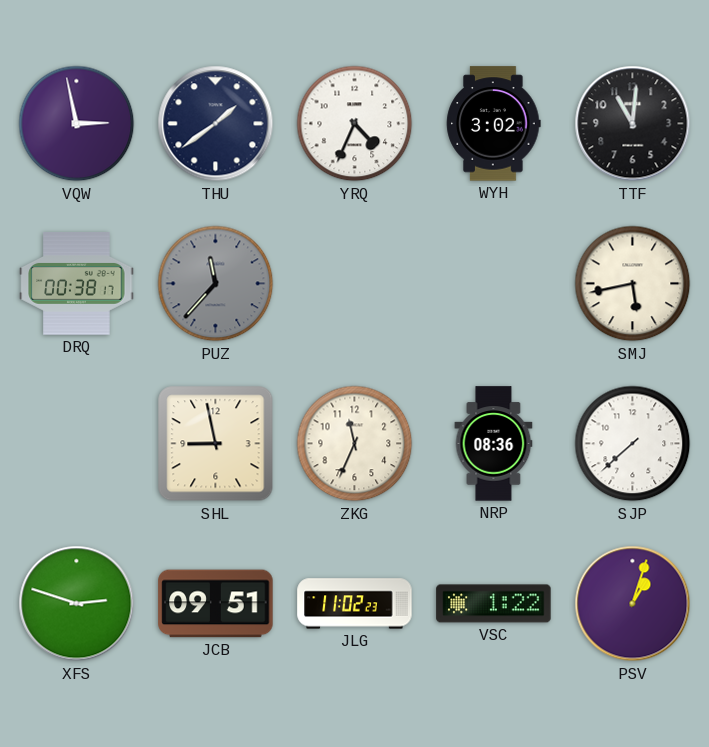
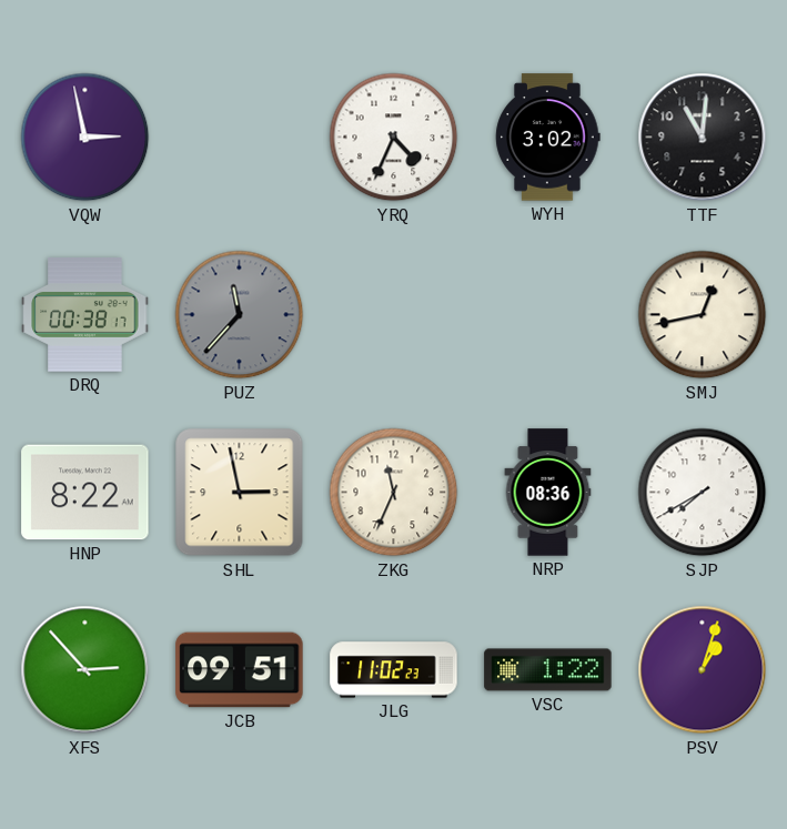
THU: 1:39 -> none (216, 124)
SMJ: 5:43 -> 12:43 (703, 315)
HNP: none -> 8:22 (85, 493)
SHL: 8:58 -> 2:58 (240, 493)
SJP: 7:38 -> 7:40 (703, 493)
XFS: 2:48 -> 2:53 (85, 670)
